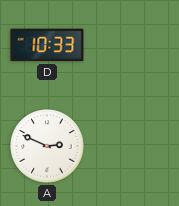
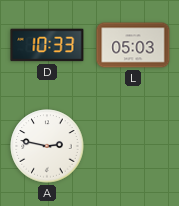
L: none -> 05:03 (133, 45)
A: 2:49 -> 2:47 (47, 146)
